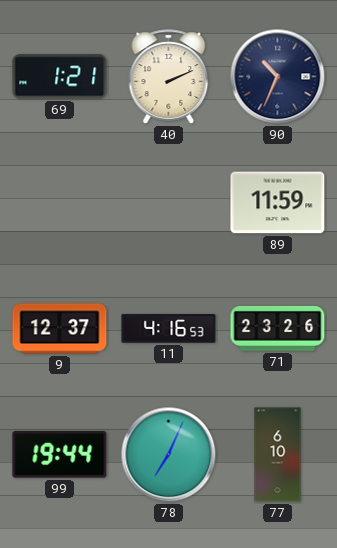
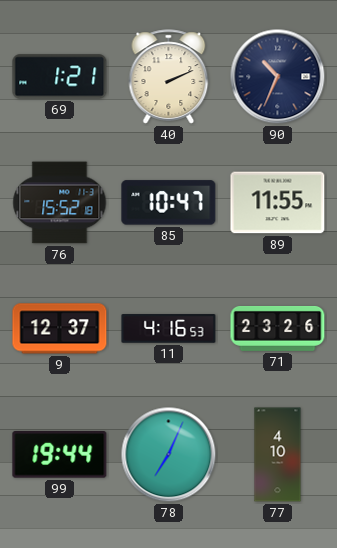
76: none -> 15:52 (60, 203)
85: none -> 10:47 (169, 203)
89: 11:59 -> 11:55 (278, 203)
77: 6:10 -> 4:10 (278, 455)
